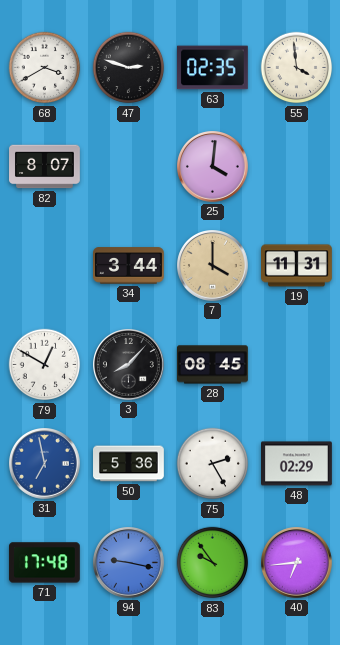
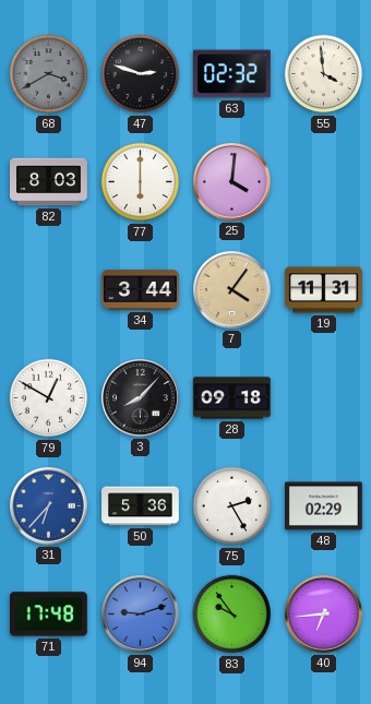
68 dial: white -> grey (49, 74)
63: 02:35 -> 02:32 (232, 74)
82: 8:07 -> 8:03 (49, 182)
77: none -> 6:00 (141, 182)
7: 4:00 -> 4:06 (232, 290)
28: 08:45 -> 09:18 (232, 398)
31: 6:58 -> 6:37 (49, 506)
94: 9:17 -> 9:12 (141, 614)
